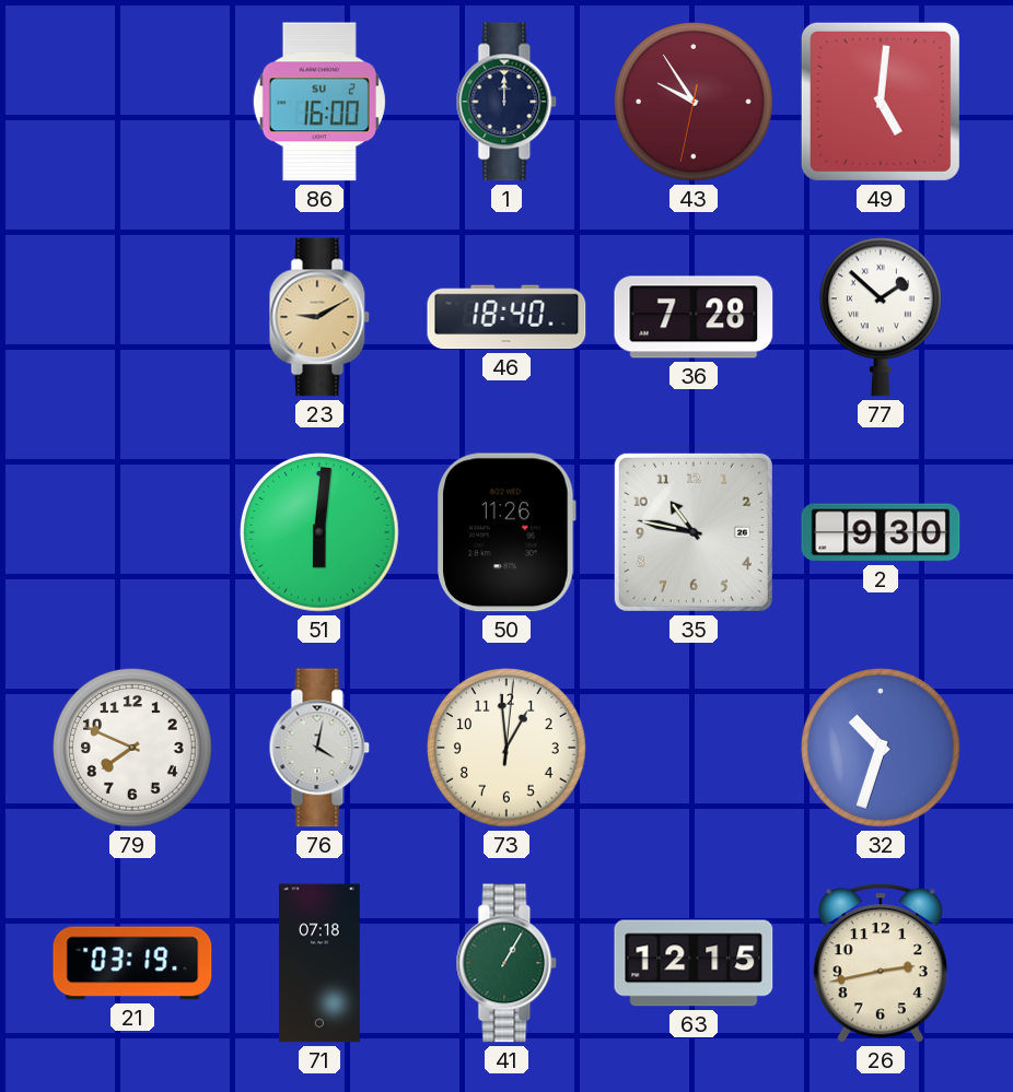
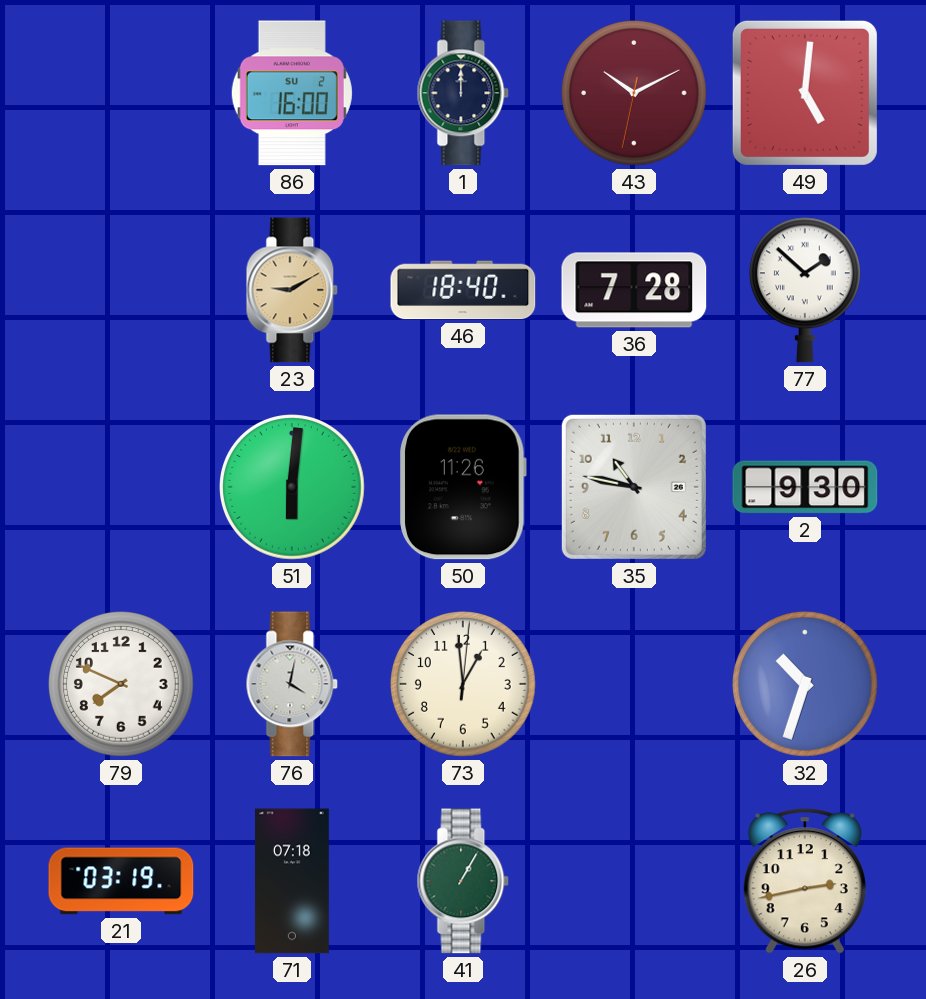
43: 9:54 -> 10:10 (635, 94)
63: 12:15 -> none (694, 963)
